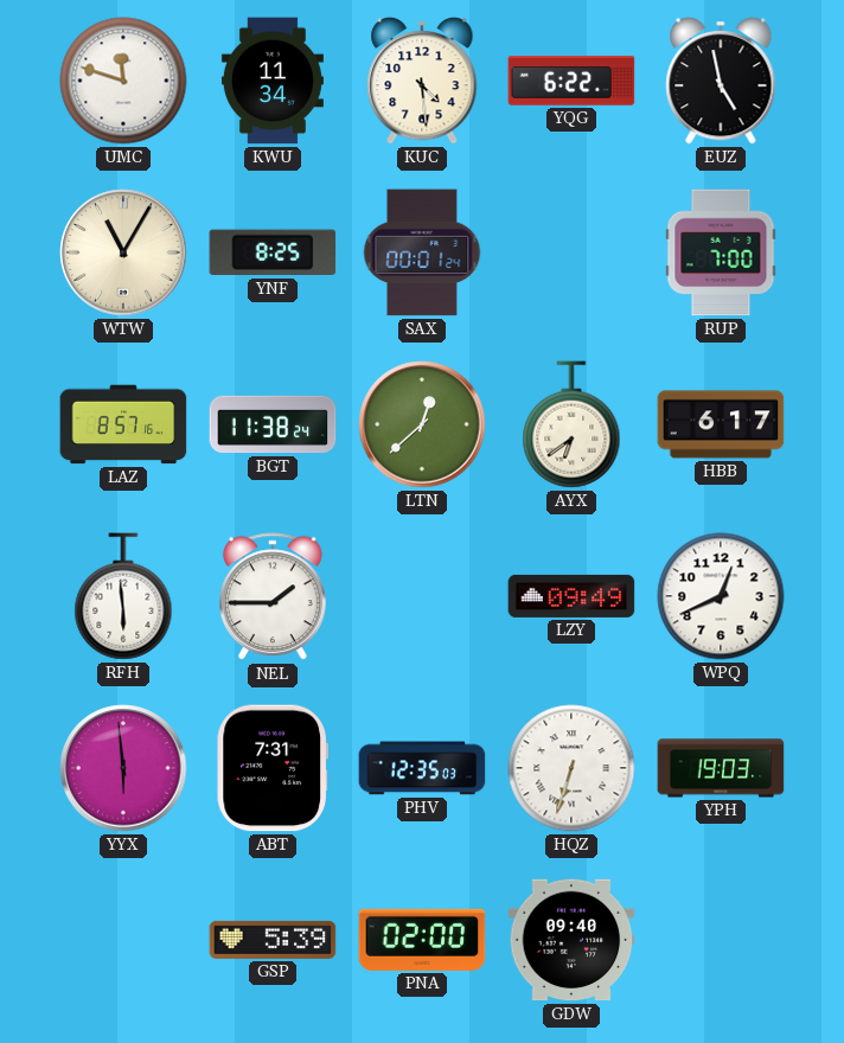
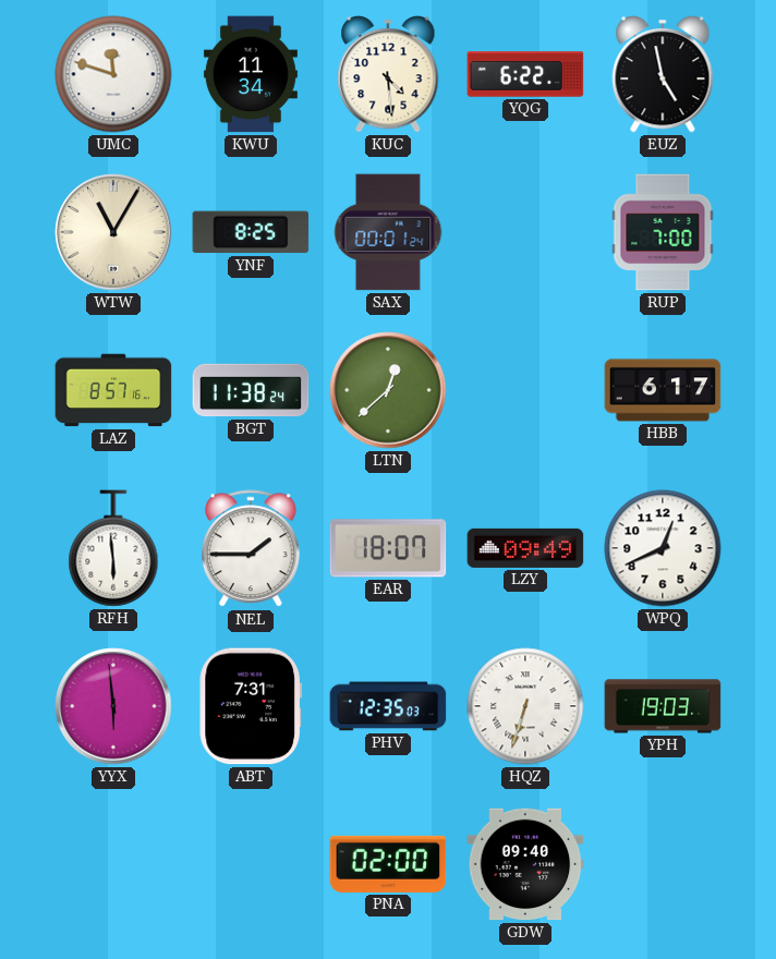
AYX: 6:39 -> none (571, 424)
EAR: none -> 18:07 (388, 548)
GSP: 5:39 -> none (273, 940)
